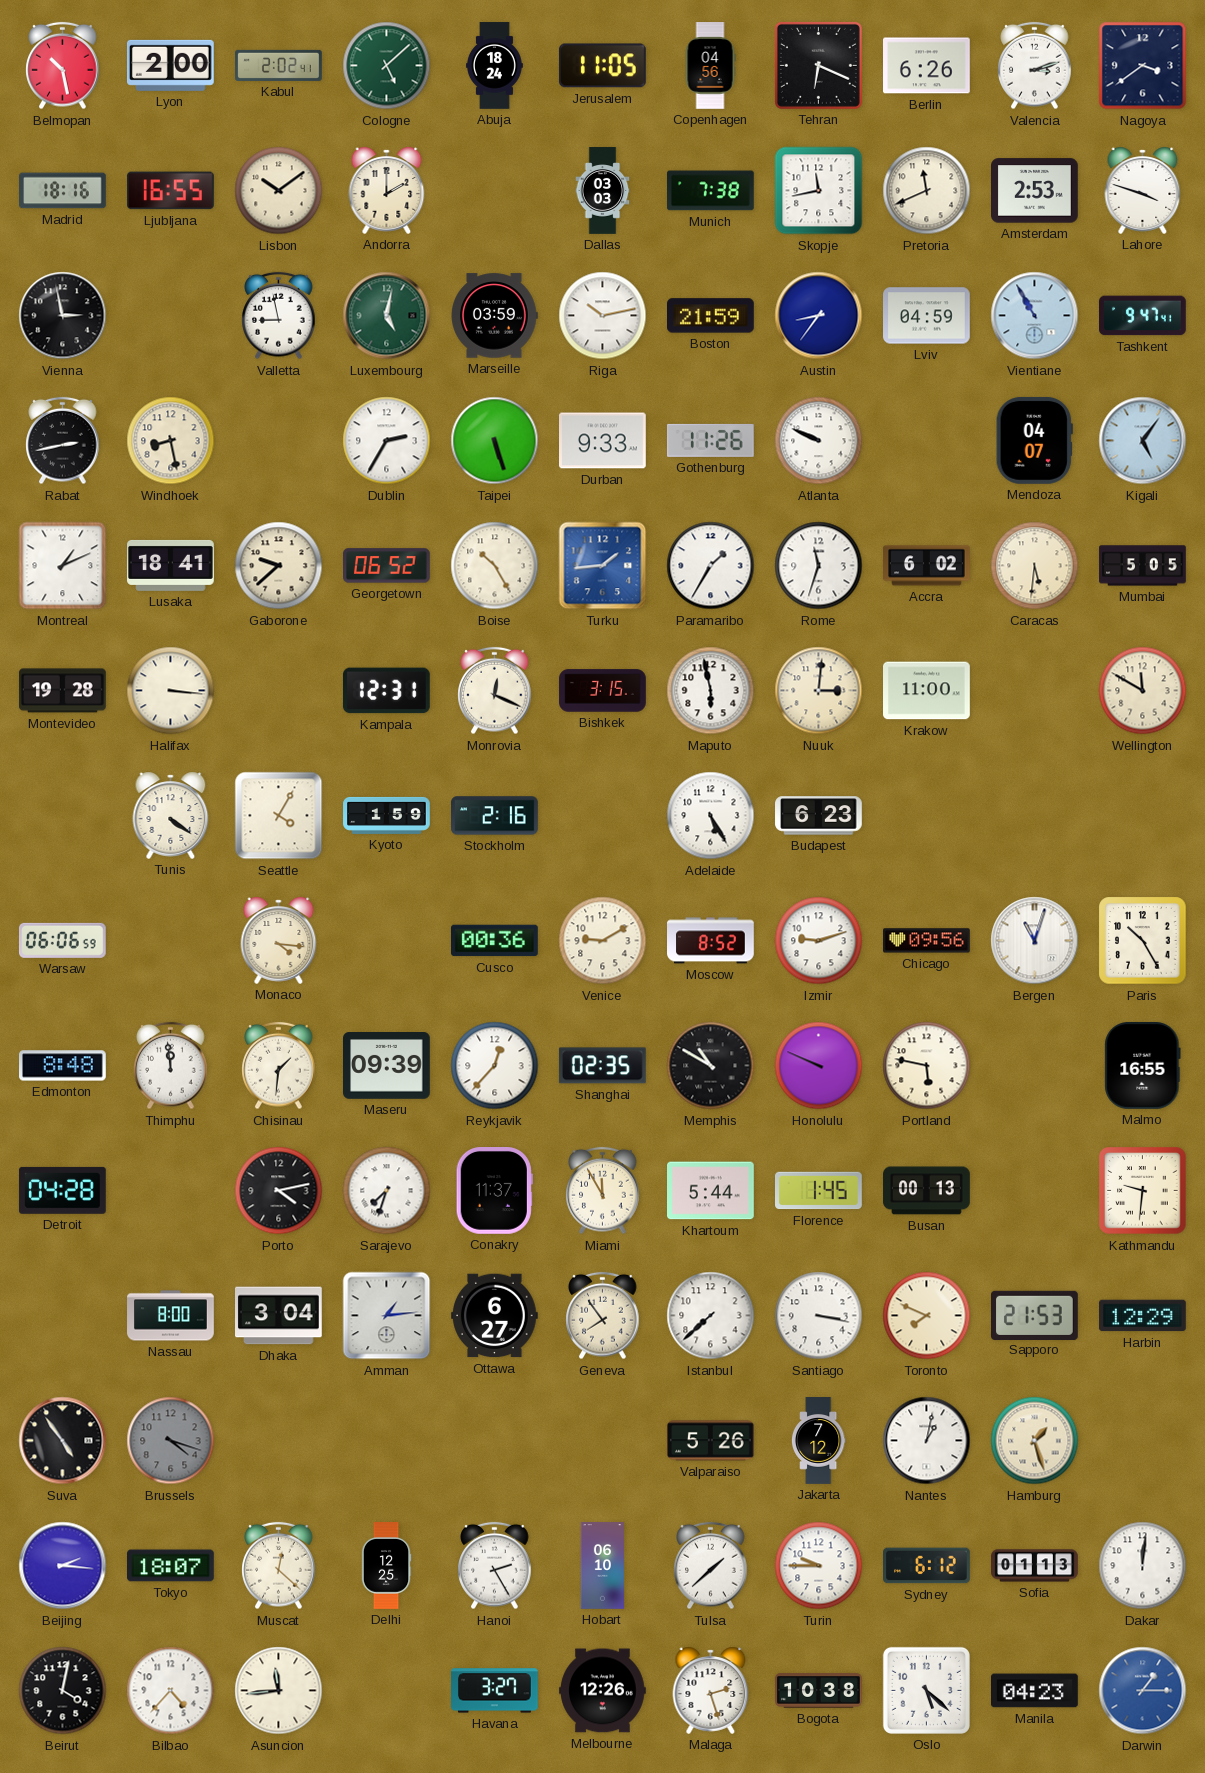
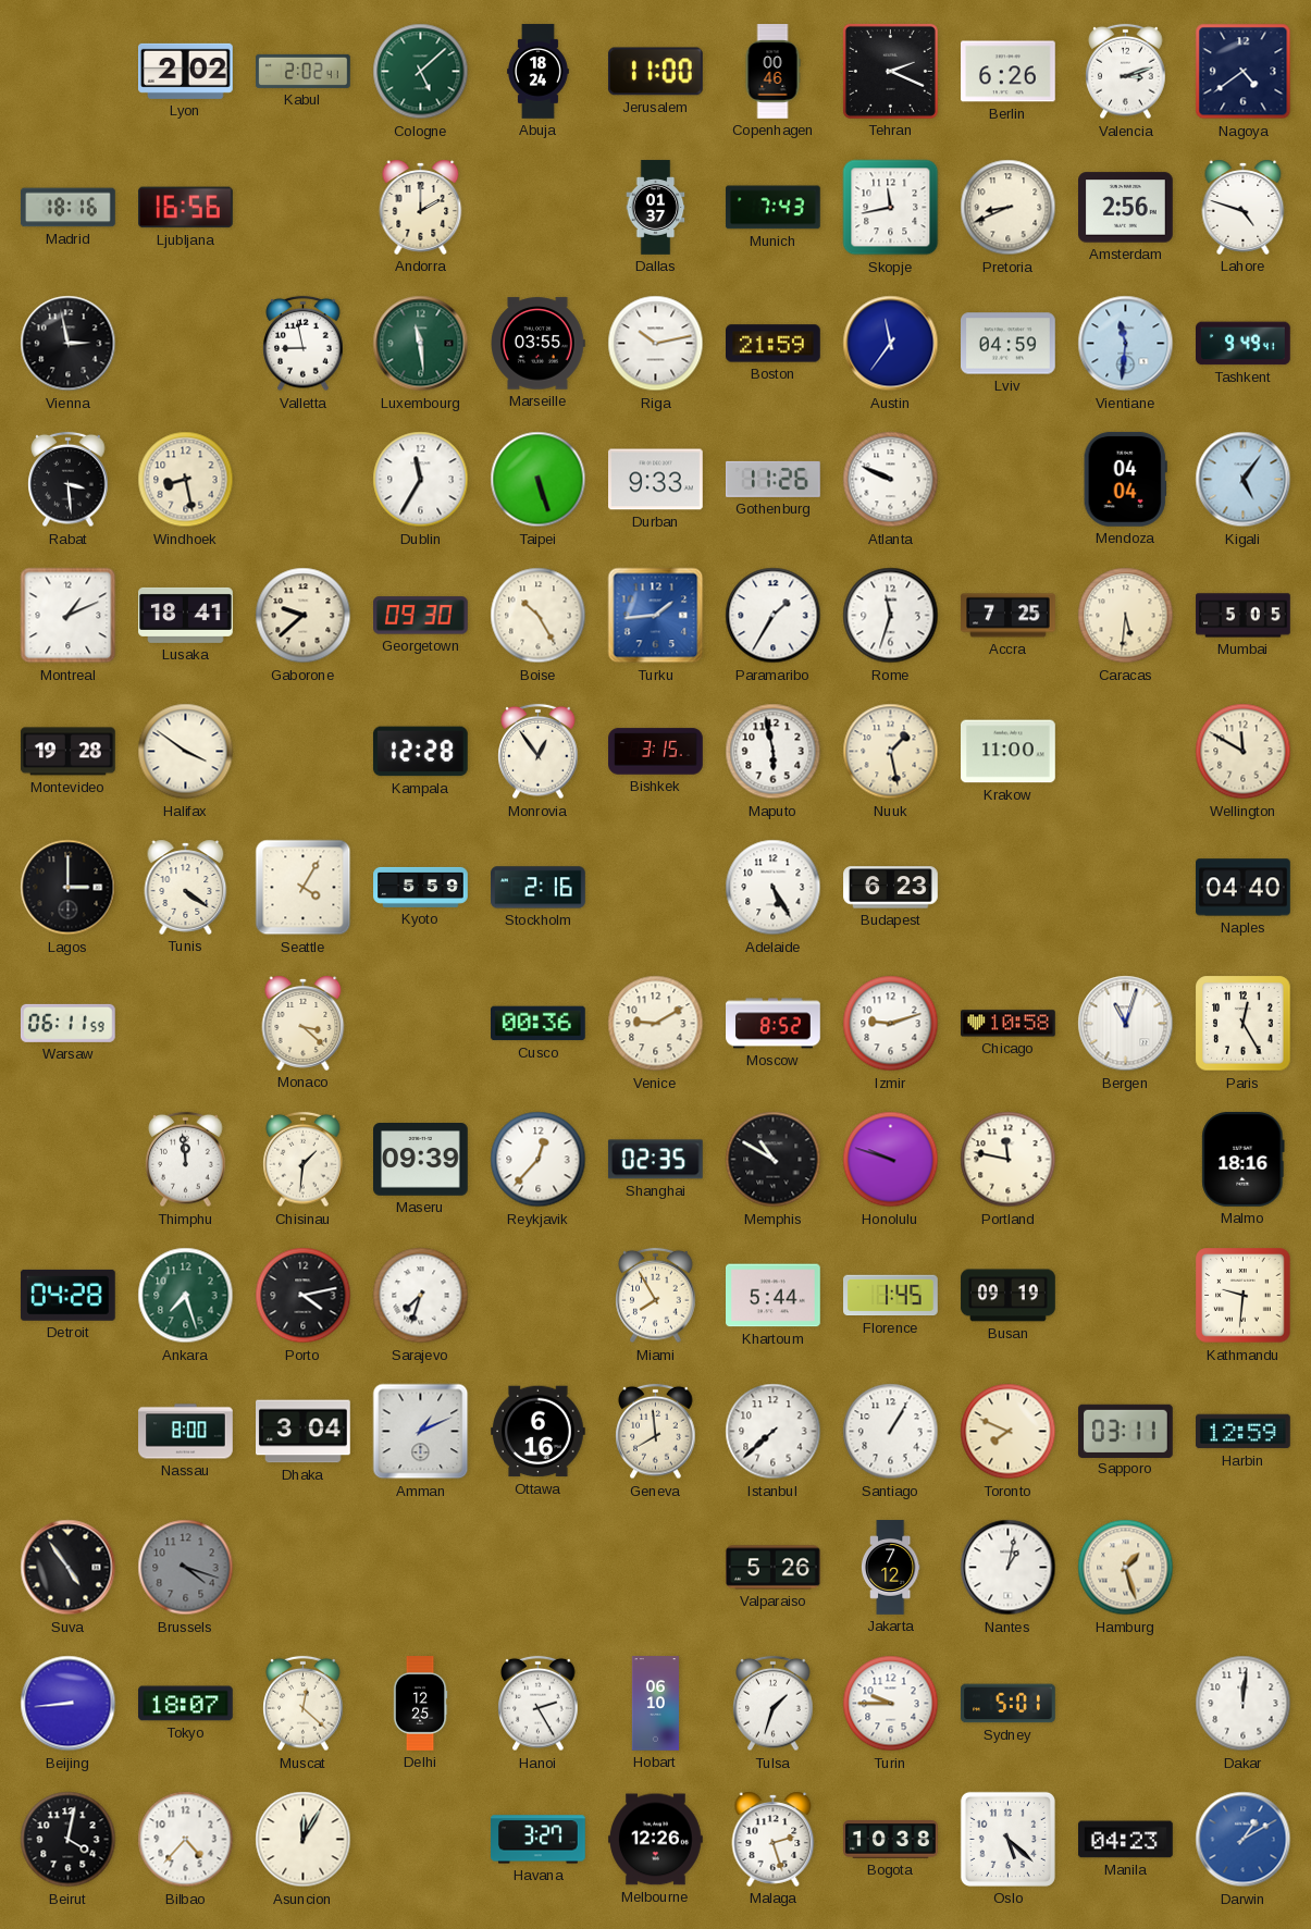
Belmopan: 10:28 -> none (63, 66)
Lyon: 2:00 -> 2:02 (186, 71)
Jerusalem: 11:05 -> 11:00 (655, 72)
Copenhagen: 04:56 -> 00:46 (772, 72)
Tehran: 6:19 -> 2:19 (890, 71)
Nagoya: 3:39 -> 4:39 (1244, 72)
Ljubljana: 16:55 -> 16:56 (186, 208)
Lisbon: 10:09 -> none (279, 191)
Dallas: 03:03 -> 01:37 (656, 208)
Munich: 7:38 -> 7:43 (772, 208)
Pretoria: 11:41 -> 8:41 (1009, 208)
Amsterdam: 2:53 -> 2:56 (1126, 208)
Lahore: 3:48 -> 4:48 (1244, 207)
Luxembourg: 5:02 -> 11:29 (421, 344)
Marseille: 03:59 -> 03:55 (537, 344)
Austin: 8:36 -> 11:36 (891, 344)
Vientiane: 10:55 -> 11:31 (1126, 344)
Tashkent: 9:47 -> 9:49 (1244, 344)
Rabat: 2:43 -> 3:29 (69, 480)
Dublin: 2:35 -> 11:35 (421, 480)
Mendoza: 04:07 -> 04:04 (1125, 480)
Georgetown: 06:52 -> 09:30 (421, 616)
Accra: 6:02 -> 7:25 (1009, 616)
Halifax: 3:16 -> 3:51 (186, 752)
Kampala: 12:31 -> 12:28 (420, 752)
Monrovia: 12:19 -> 12:54 (539, 752)
Nuuk: 3:01 -> 1:28 (891, 752)
Lagos: none -> 3:00 (69, 888)
Kyoto: 1:59 -> 5:59 (421, 887)
Naples: none -> 04:40 (1244, 888)
Warsaw: 06:06 -> 06:11 (67, 1023)
Monaco: 4:16 -> 3:22 (304, 1023)
Chicago: 09:56 -> 10:58 (1009, 1024)
Paris: 10:25 -> 12:25 (1244, 1024)
Edmonton: 8:48 -> none (63, 1066)
Honolulu: 9:49 -> 9:48 (891, 1160)
Portland: 5:47 -> 11:47 (1009, 1160)
Malmo: 16:55 -> 18:16 (1244, 1160)
Ankara: none -> 7:27 (186, 1296)
Conakry: 11:37 -> none (494, 1191)
Miami: 11:55 -> 7:55 (656, 1296)
Busan: 00:13 -> 09:19 (1009, 1296)
Amman: 1:14 -> 1:11 (421, 1432)
Ottawa: 6:27 -> 6:16 (539, 1432)
Geneva: 7:54 -> 7:59 (656, 1432)
Santiago: 3:17 -> 1:05 (891, 1432)
Sapporo: 21:53 -> 03:11 (1126, 1431)
Harbin: 12:29 -> 12:59 (1244, 1432)
Beijing: 2:16 -> 8:44 (69, 1704)
Tulsa: 1:38 -> 1:33 (774, 1704)
Sydney: 6:12 -> 5:01 (1009, 1704)
Sofia: 01:13 -> none (1035, 1566)
Asuncion: 11:44 -> 12:05 (304, 1840)
Darwin: 1:15 -> 1:10 (1244, 1840)
